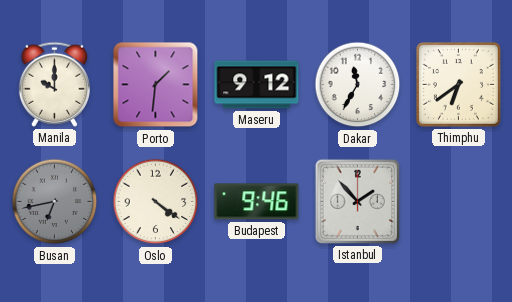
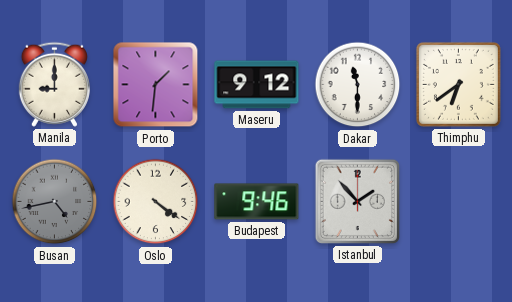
Manila: 10:00 -> 9:00 (54, 84)
Dakar: 11:35 -> 11:30 (358, 85)
Busan: 6:43 -> 4:43 (55, 202)
